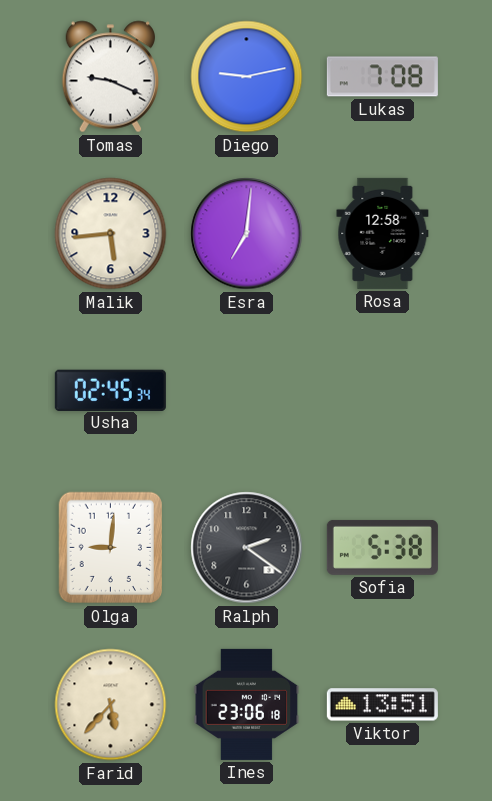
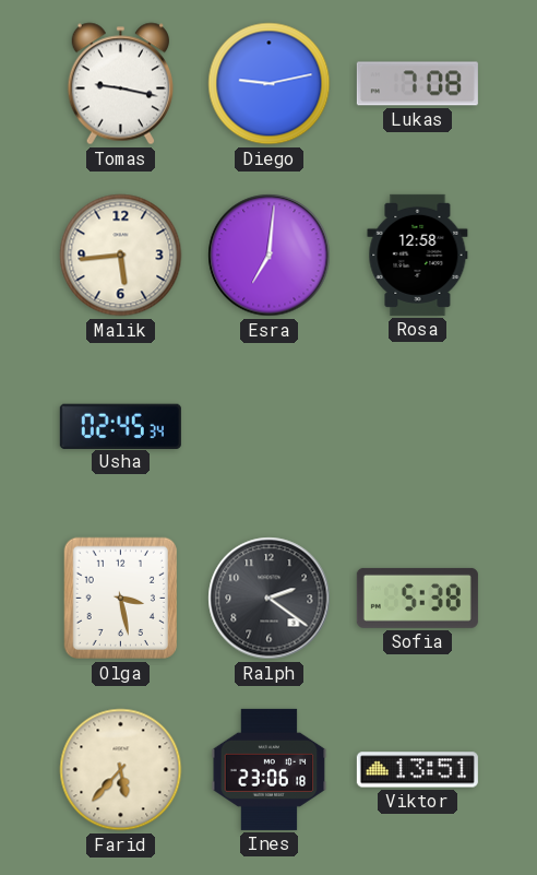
Tomas: 9:19 -> 9:17 (120, 84)
Olga: 9:01 -> 3:28 (120, 599)
